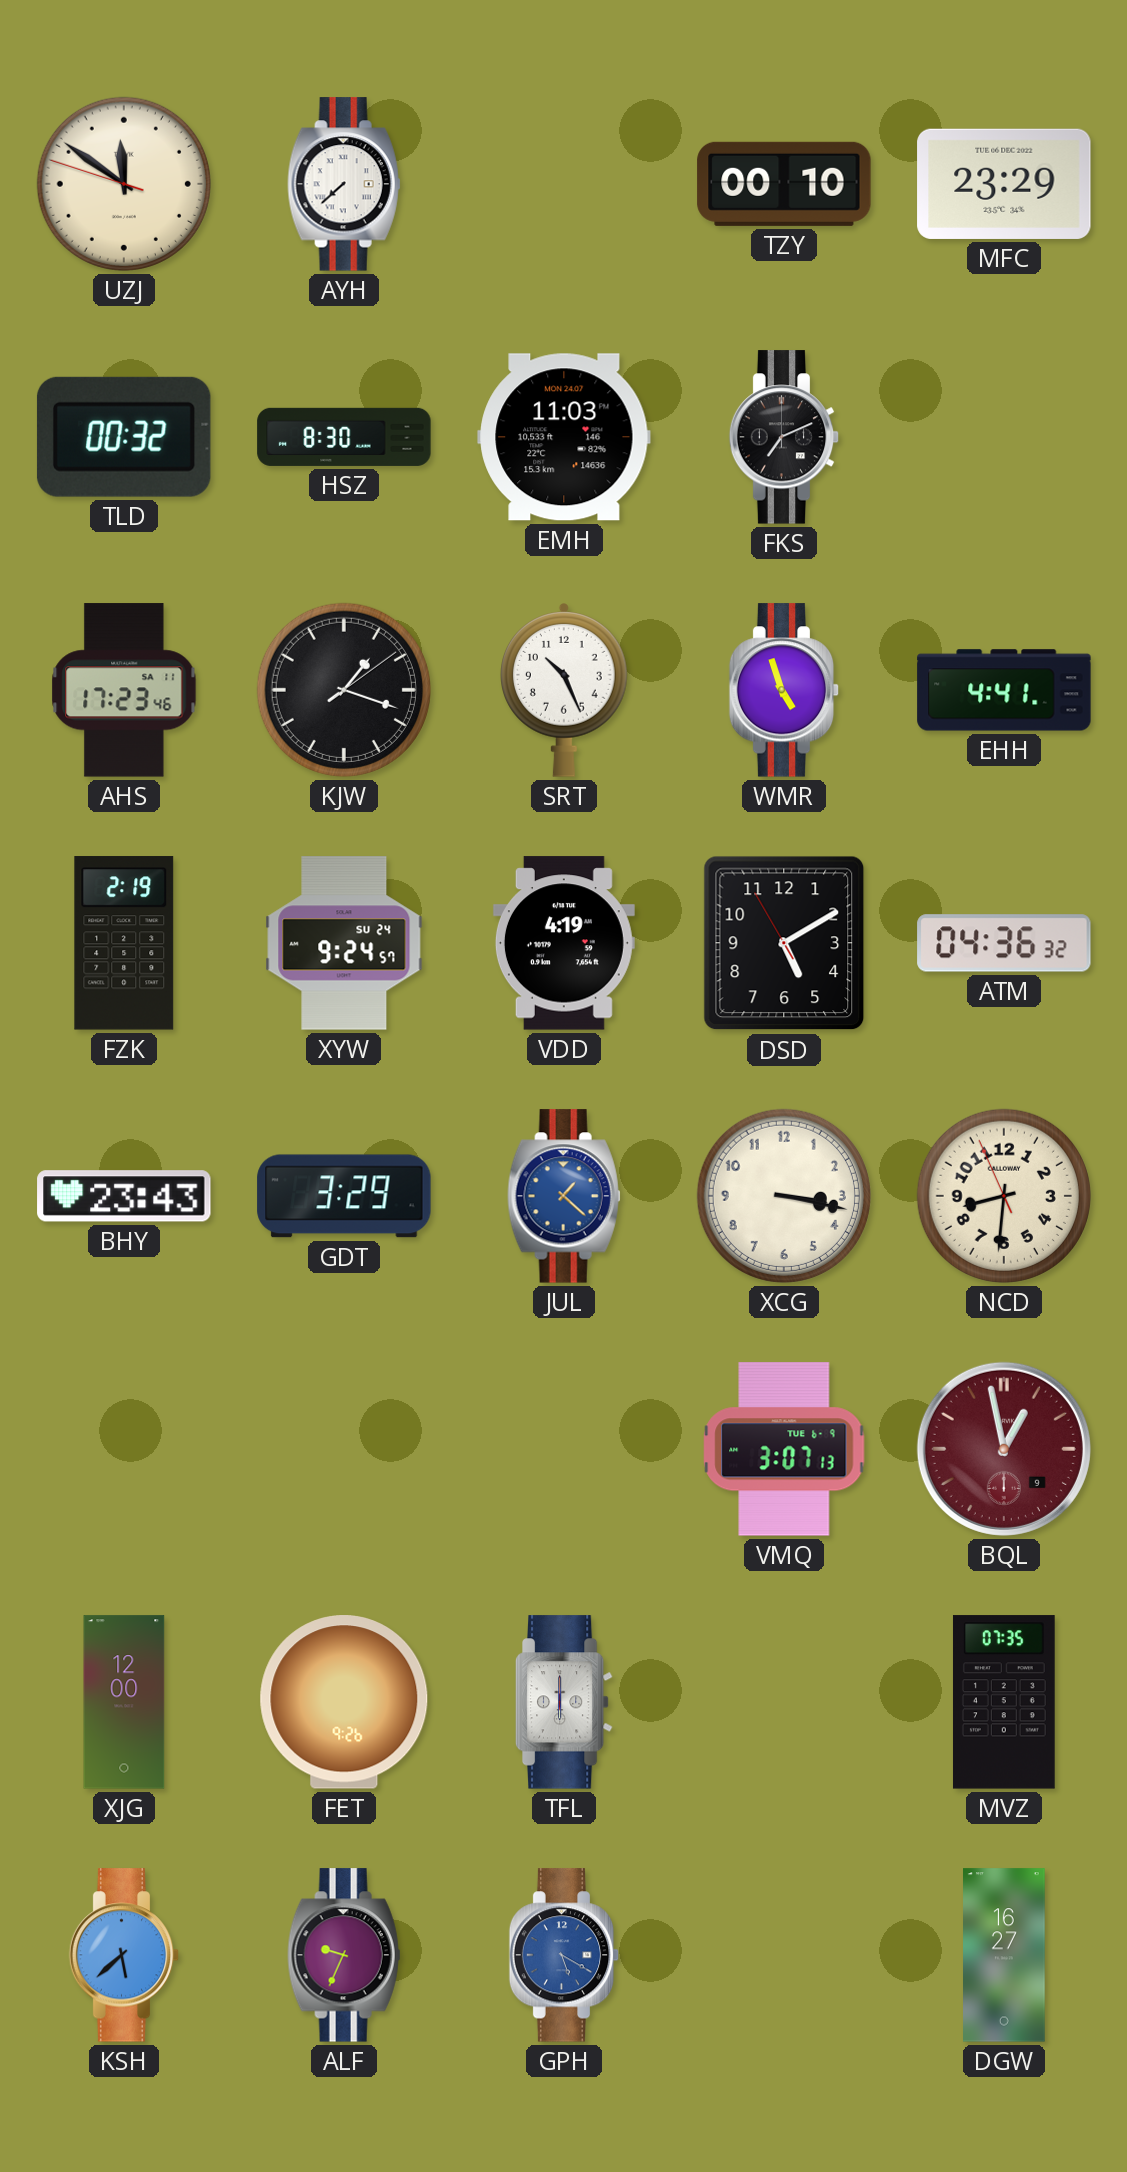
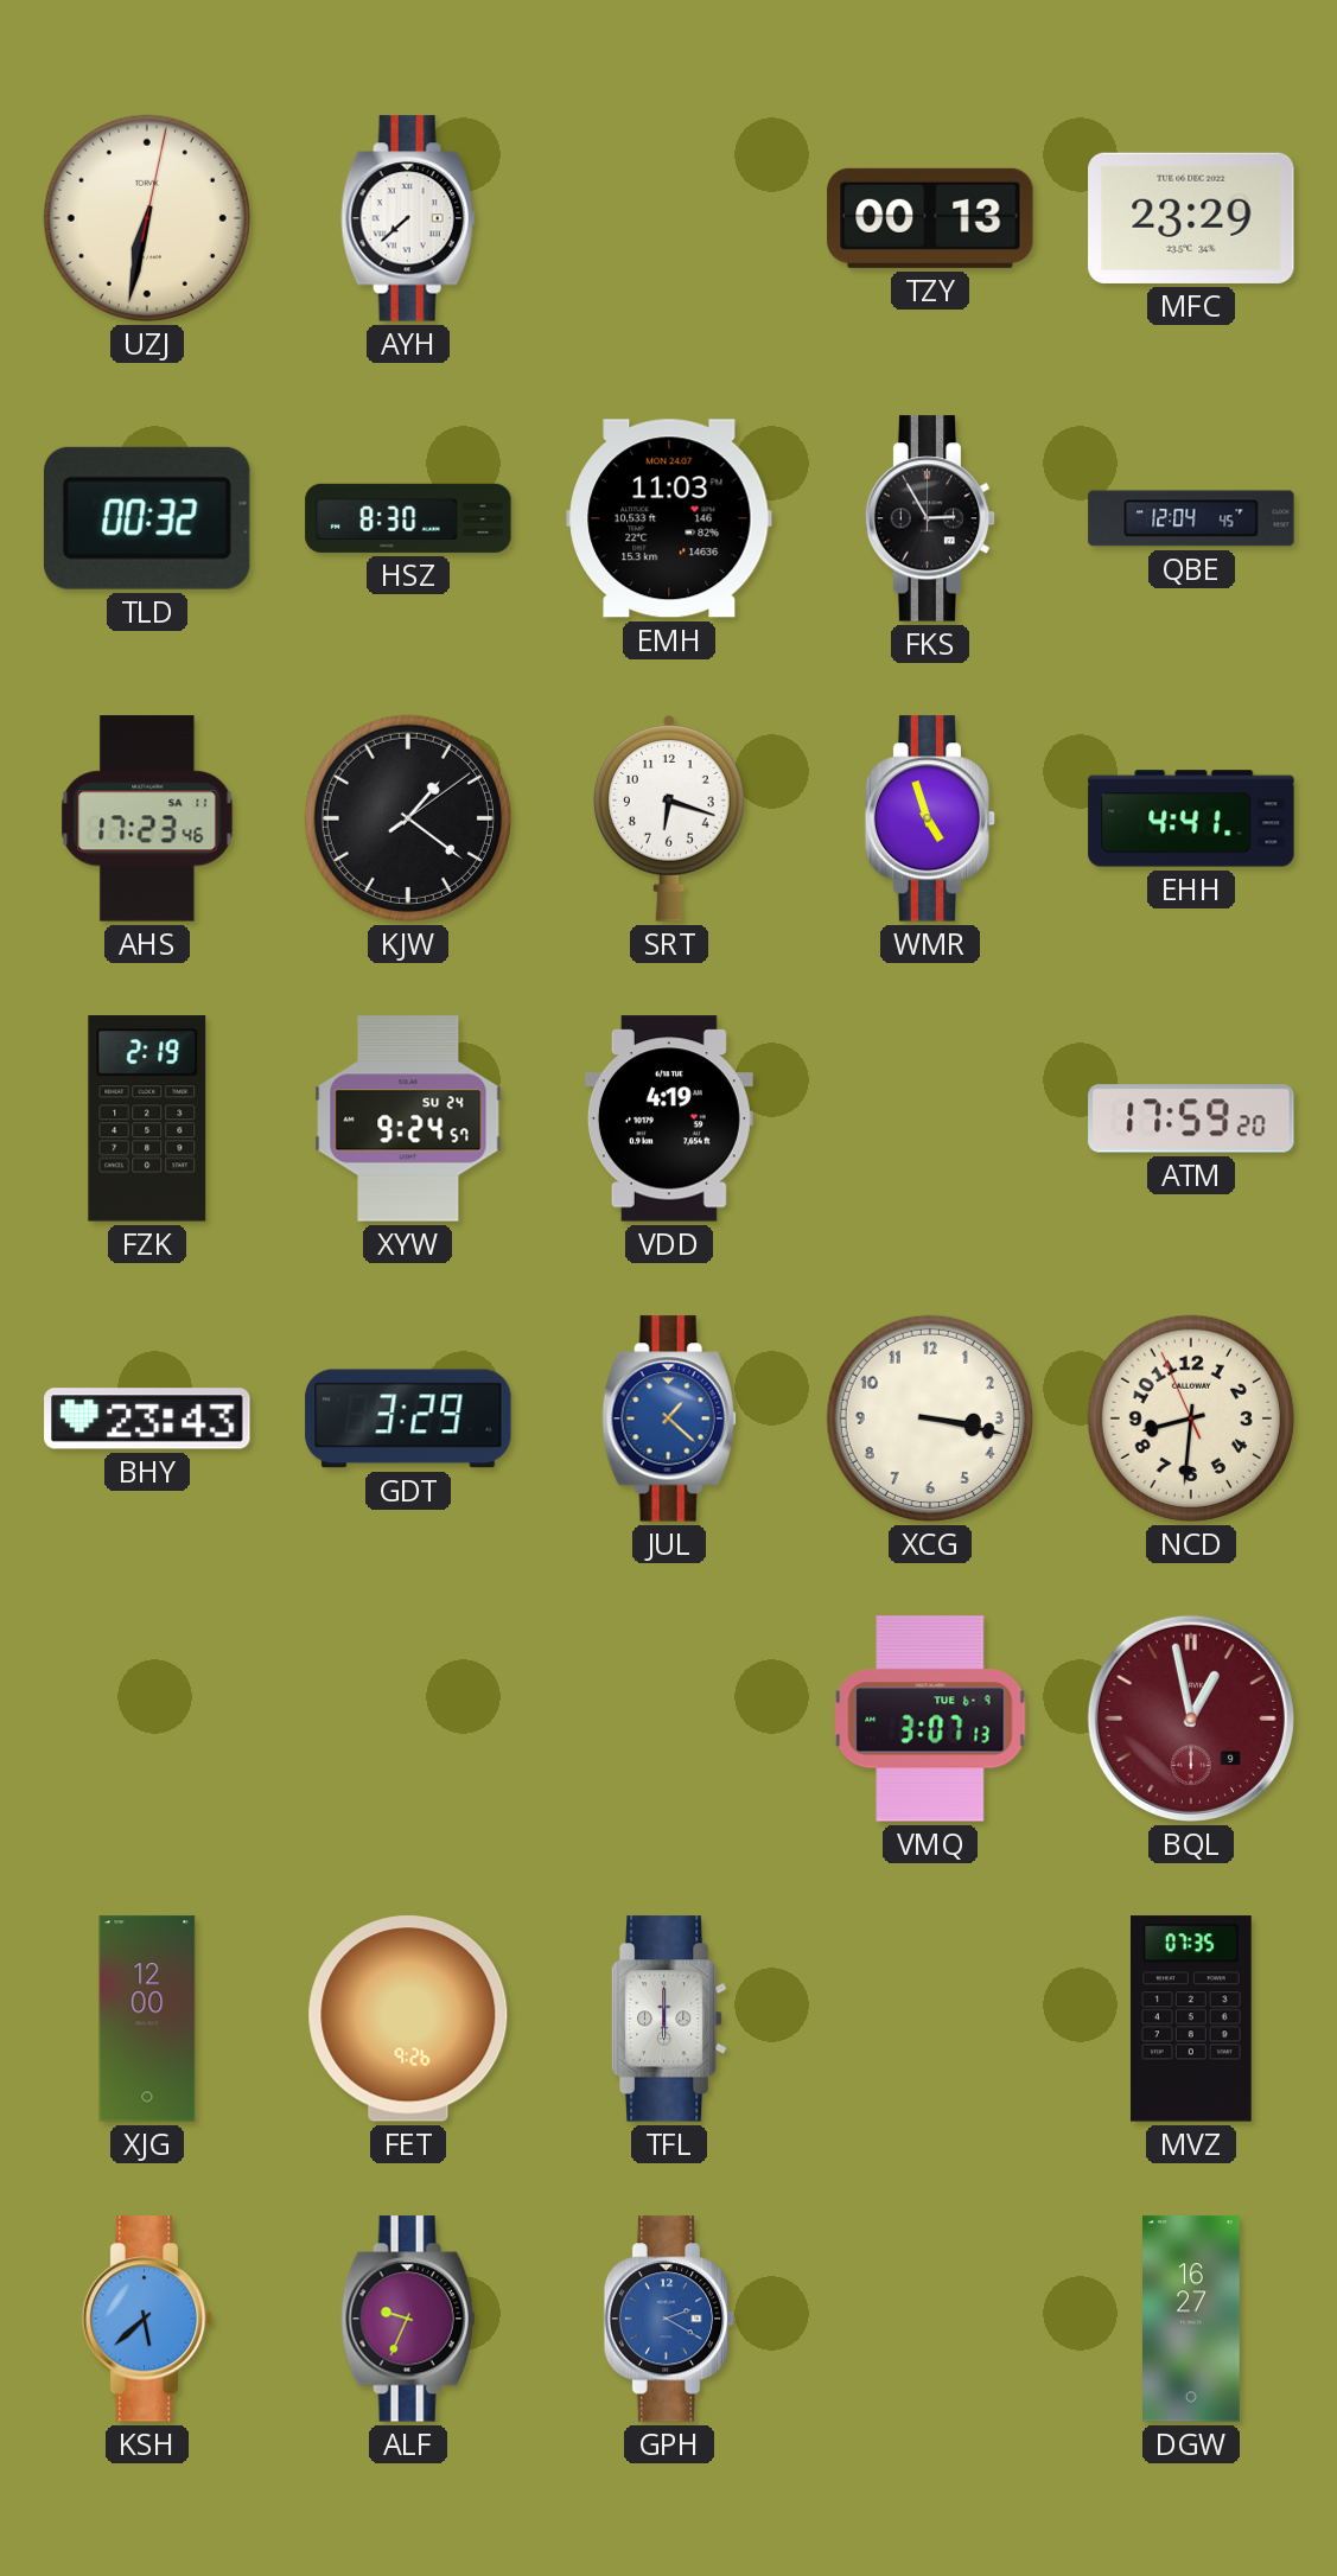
UZJ: 11:50 -> 6:32 (147, 218)
TZY: 00:10 -> 00:13 (930, 218)
FKS: 7:11 -> 2:55 (930, 518)
QBE: none -> 12:04 (1191, 518)
KJW: 1:18 -> 1:21 (408, 818)
SRT: 10:26 -> 6:18 (670, 818)
DSD: 5:09 -> none (784, 943)
ATM: 04:36 -> 17:59 (1191, 1118)
GPH: 5:20 -> 2:20 (669, 2319)
